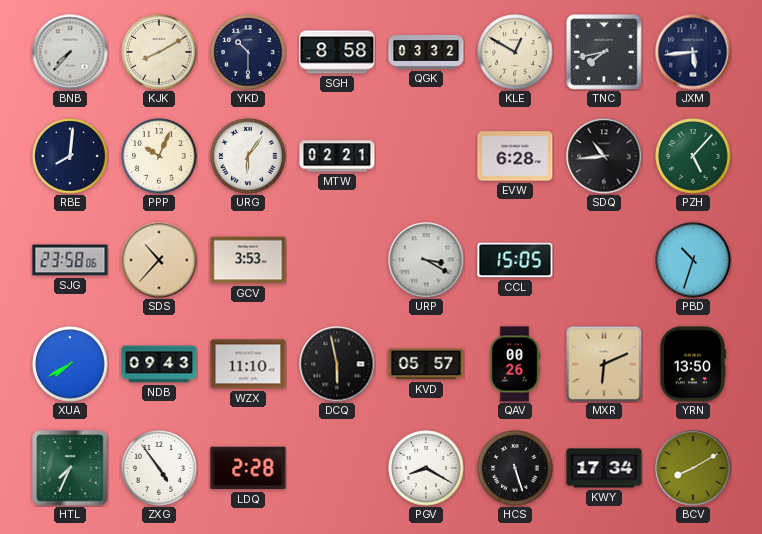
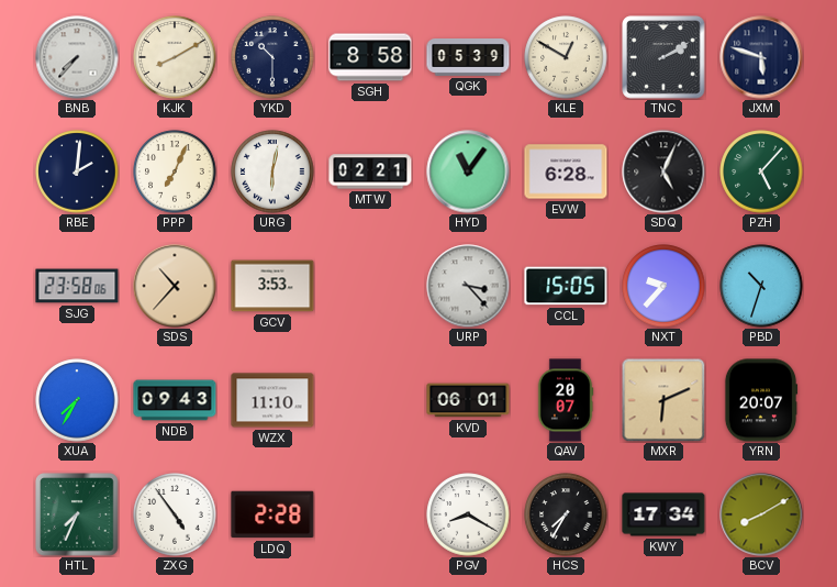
QGK: 03:32 -> 05:39 (468, 58)
TNC: 7:43 -> 2:10 (663, 57)
JXM: 5:44 -> 5:48 (761, 57)
RBE: 8:01 -> 2:01 (77, 171)
PPP: 10:04 -> 7:04 (175, 171)
URG: 6:06 -> 6:02 (272, 171)
HYD: none -> 11:06 (468, 171)
SDQ: 10:44 -> 5:04 (663, 171)
URP: 3:20 -> 3:23 (468, 286)
NXT: none -> 9:37 (663, 286)
XUA: 7:40 -> 7:35 (77, 400)
DCQ: 5:58 -> none (337, 364)
KVD: 05:57 -> 06:01 (468, 400)
QAV: 00:26 -> 20:07 (566, 400)
YRN: 13:50 -> 20:07 (761, 400)
HCS: 5:27 -> 7:35 (566, 514)
